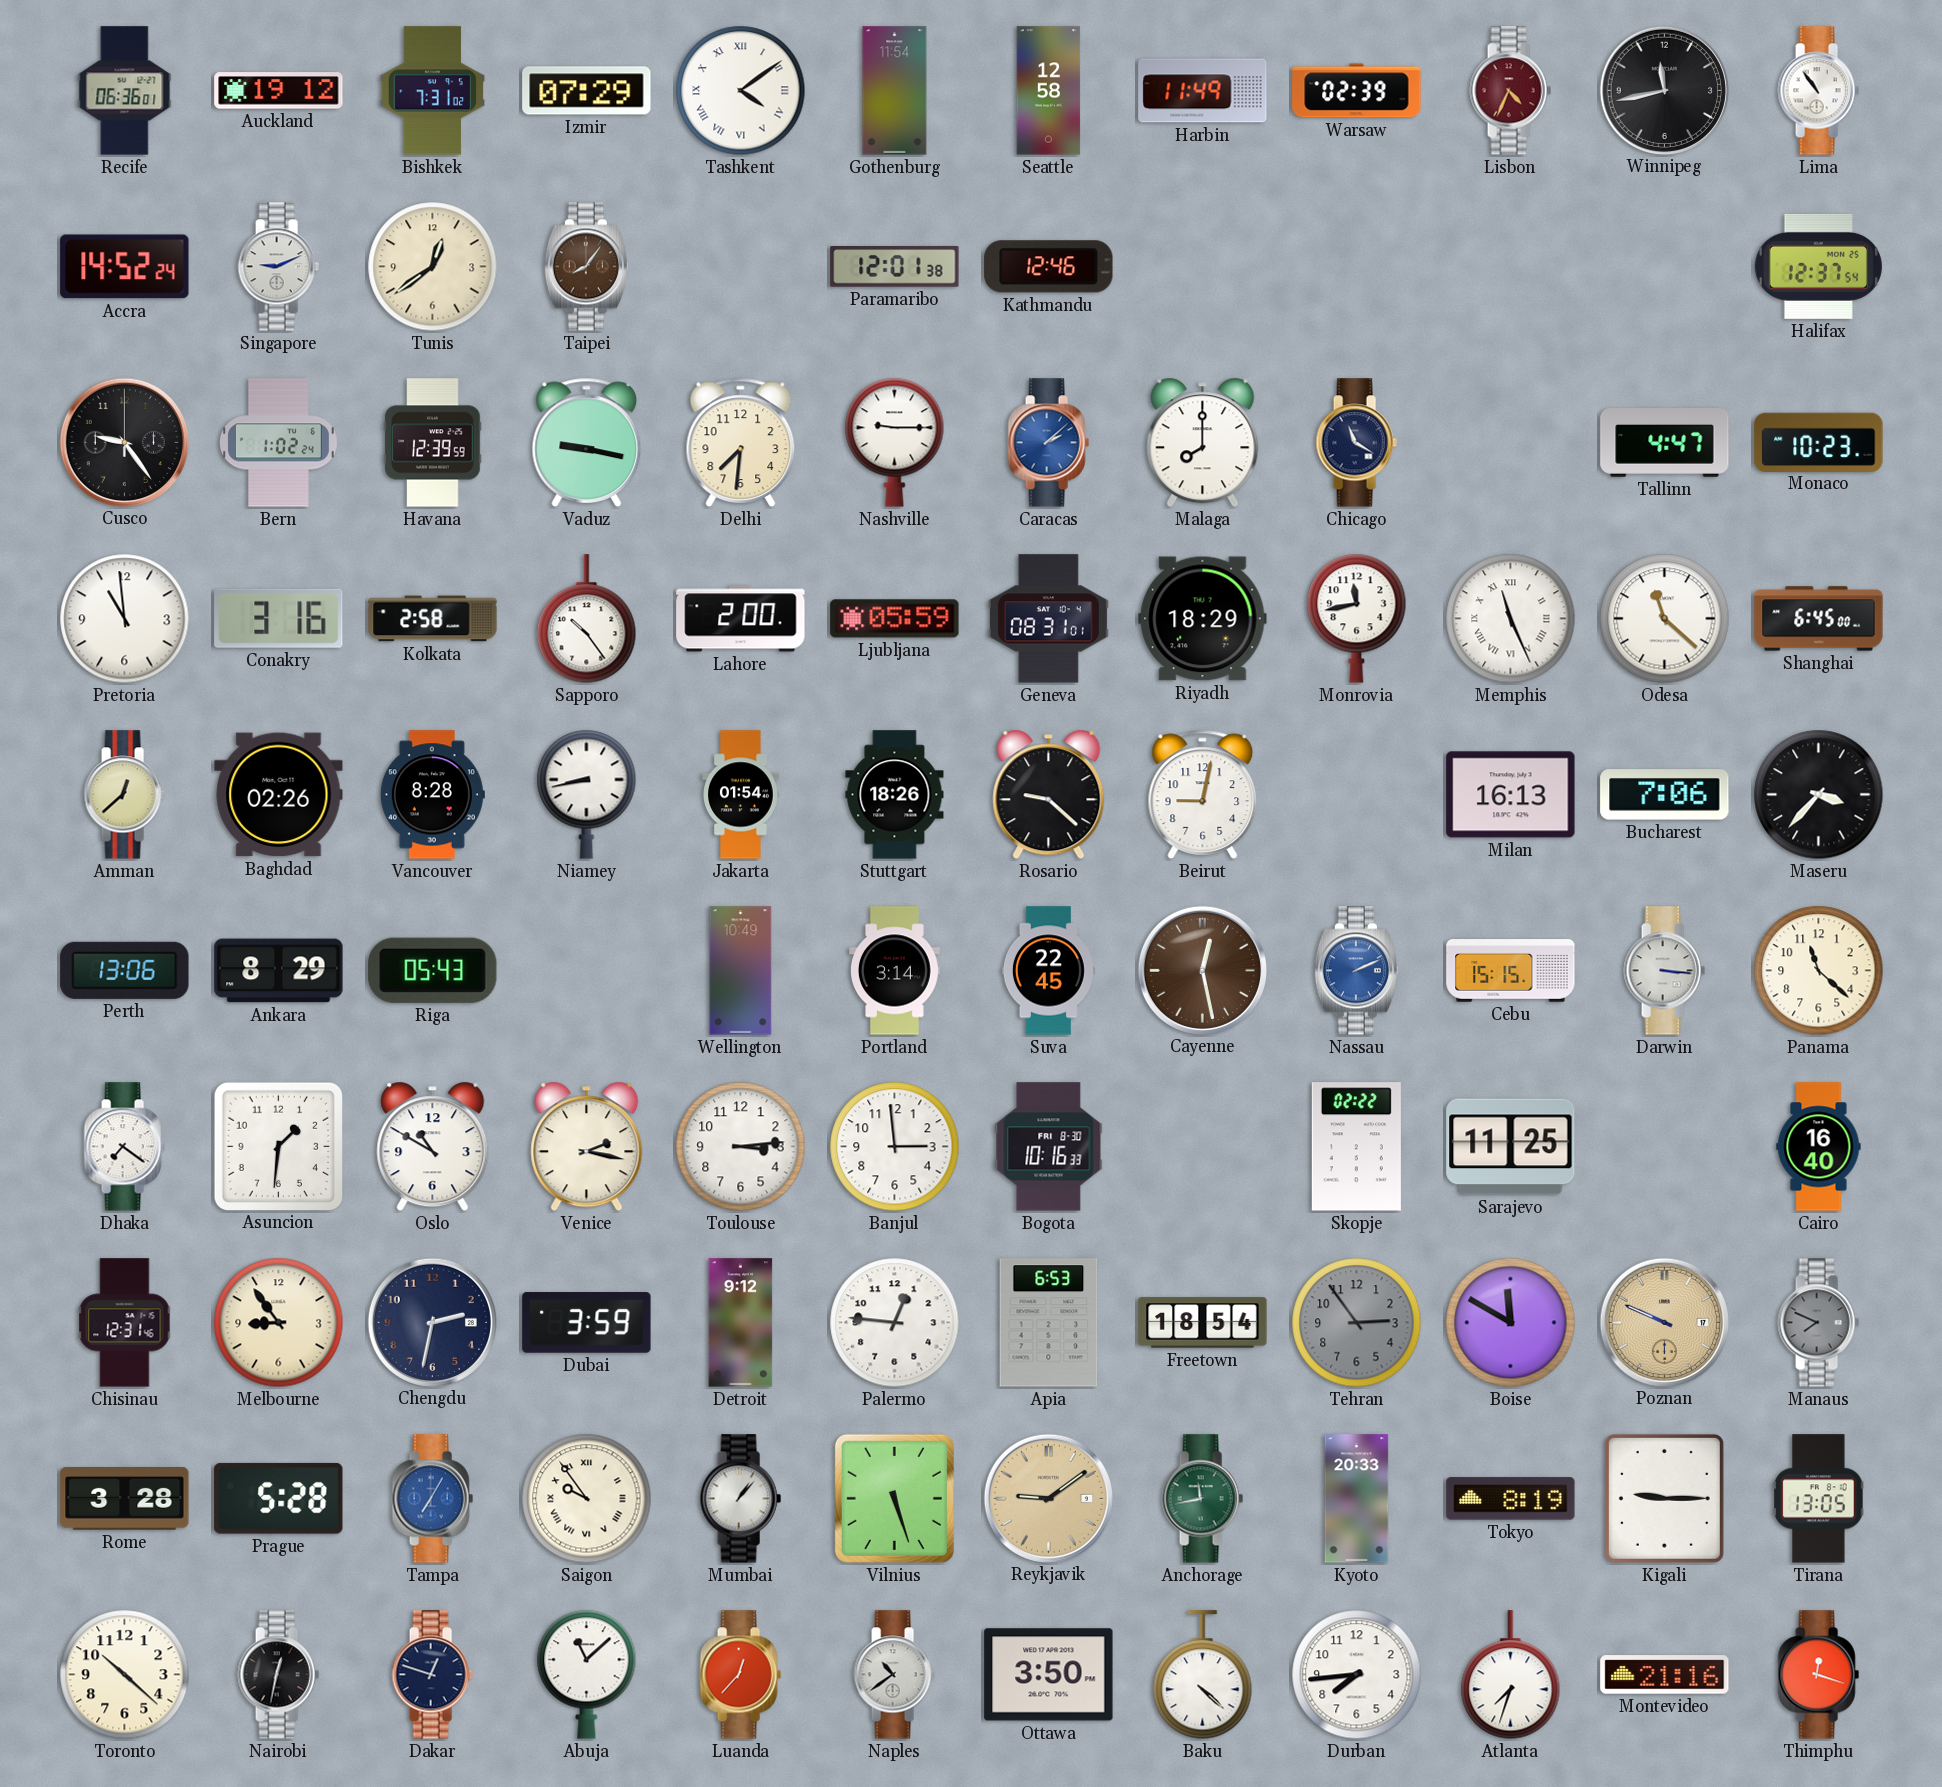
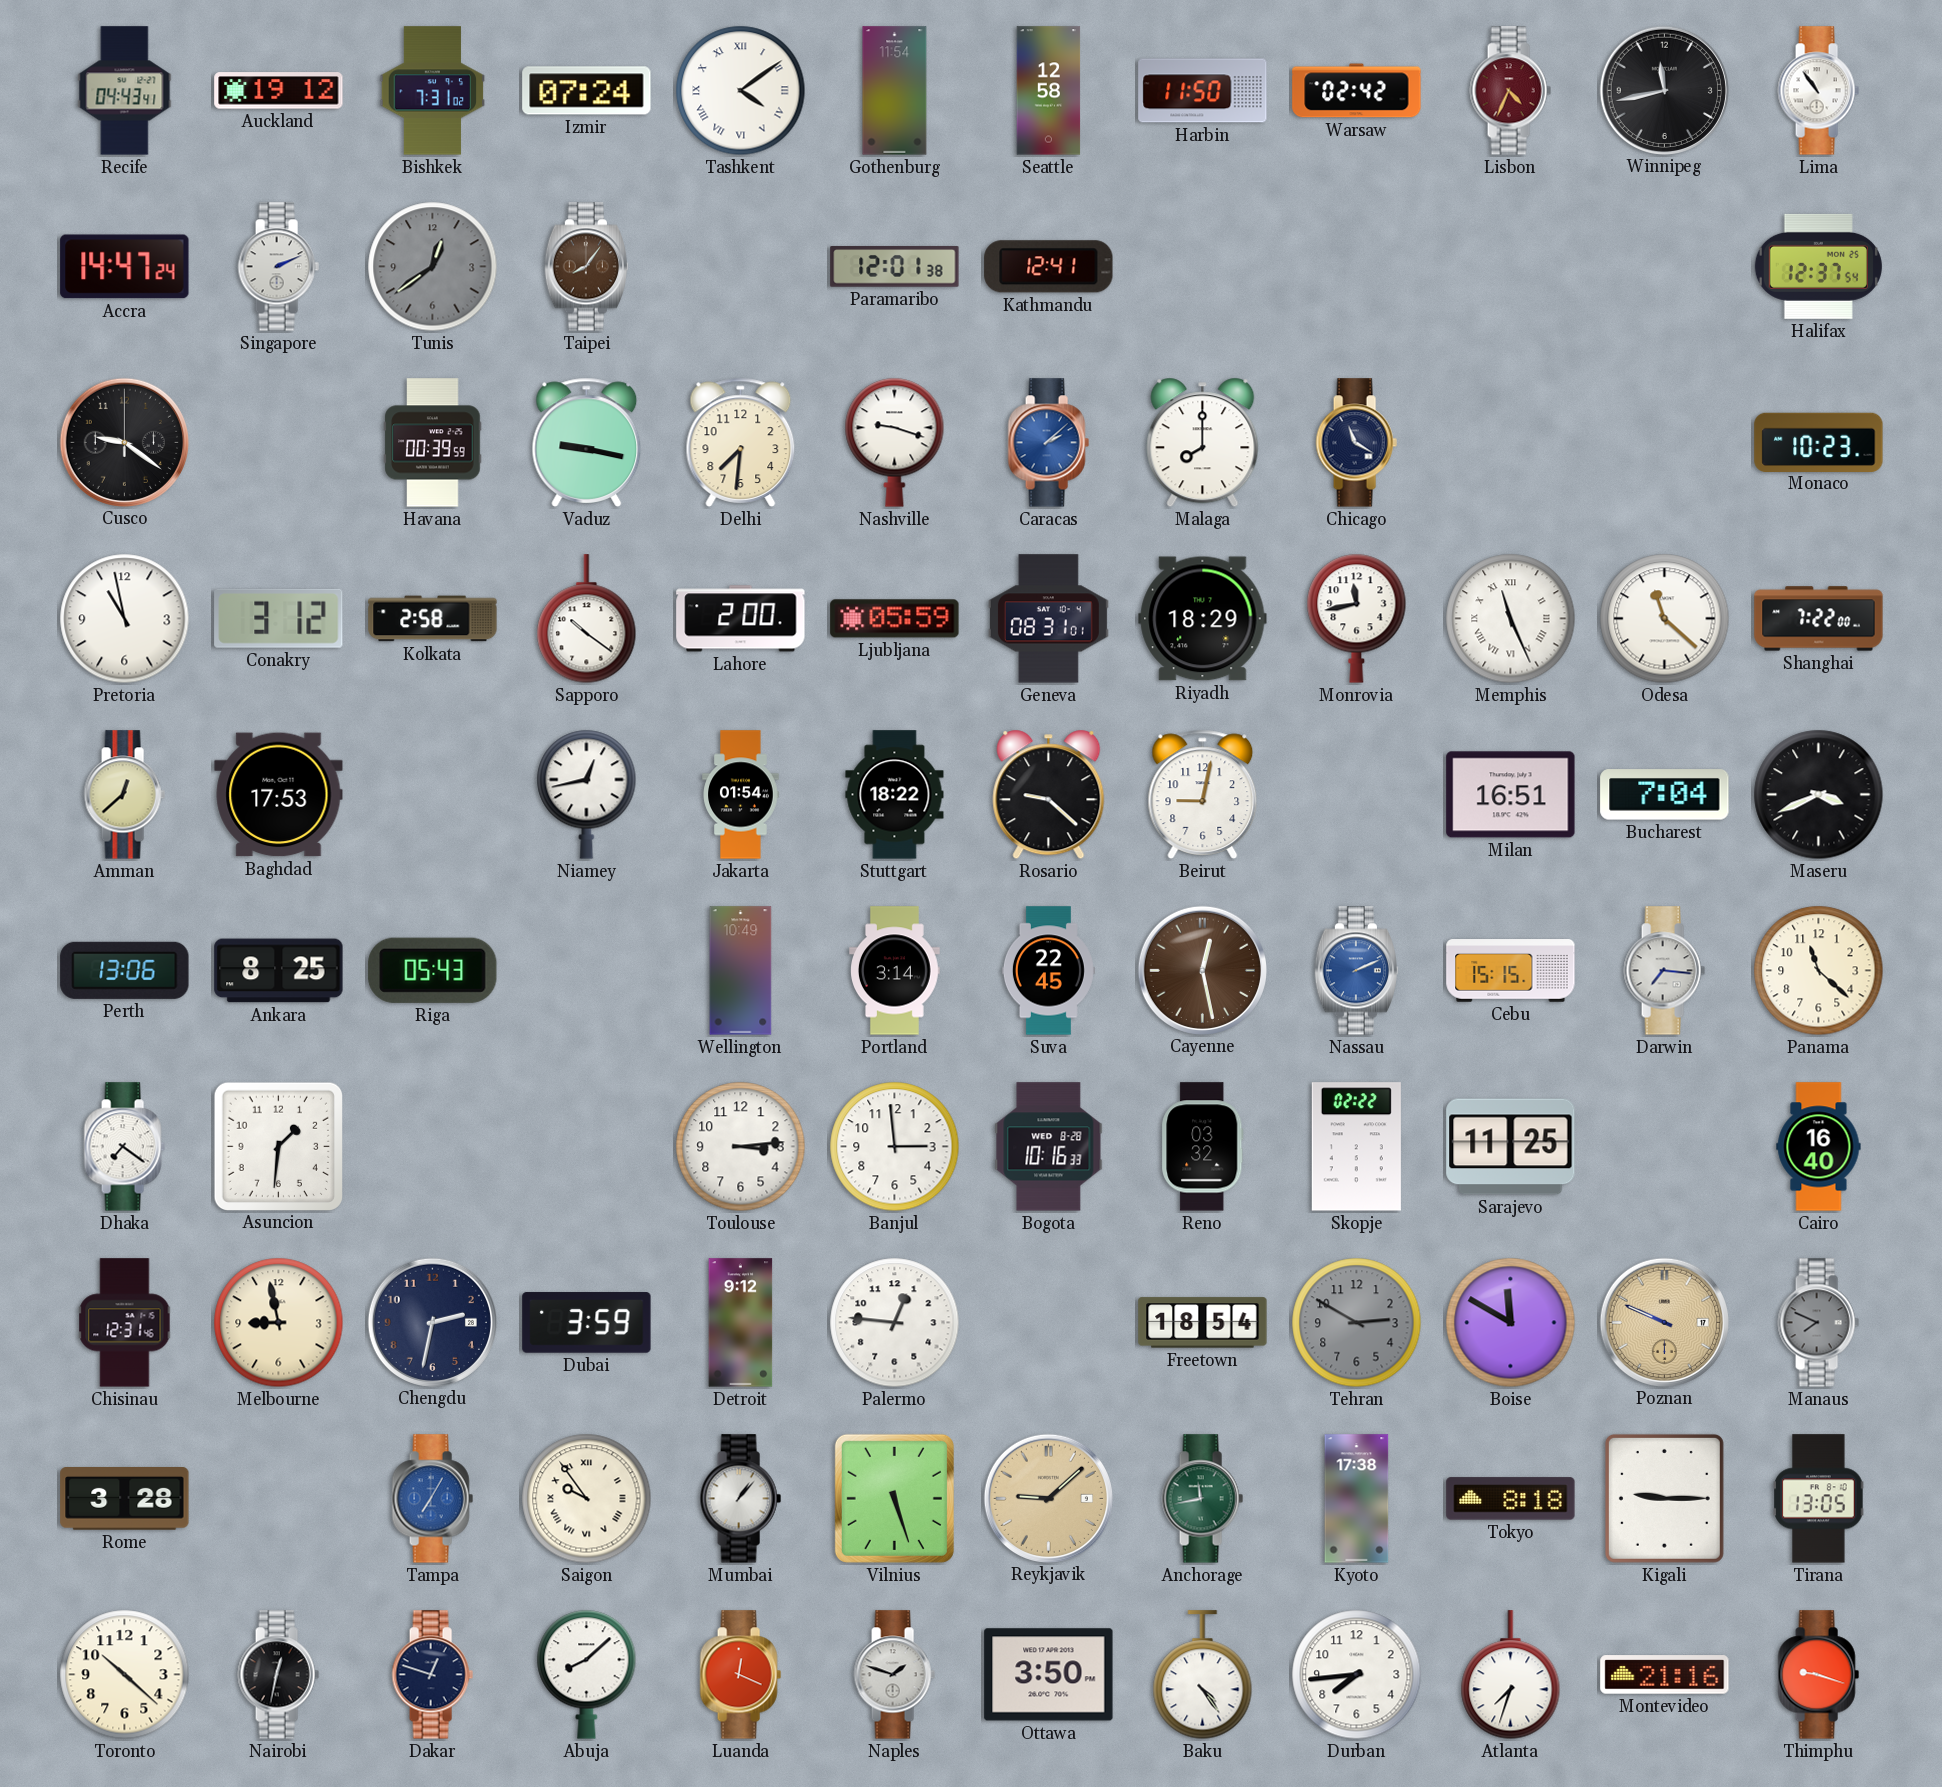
Recife: 06:36 -> 04:43 (125, 91)
Izmir: 07:29 -> 07:24 (587, 91)
Harbin: 11:49 -> 11:50 (1203, 91)
Warsaw: 02:39 -> 02:42 (1357, 91)
Accra: 14:52 -> 14:47 (125, 267)
Singapore: 9:11 -> 2:11 (278, 267)
Tunis dial: cream -> grey (433, 267)
Kathmandu: 12:46 -> 12:41 (1049, 267)
Cusco: 9:24 -> 9:21 (124, 442)
Bern: 1:02 -> none (278, 443)
Havana: 12:39 -> 00:39 (433, 443)
Nashville: 9:15 -> 9:18 (895, 442)
Tallinn: 4:47 -> none (1665, 443)
Pretoria: 10:59 -> 10:58 (125, 619)
Conakry: 3:16 -> 3:12 (279, 618)
Sapporo: 10:24 -> 10:21 (587, 619)
Shanghai: 6:45 -> 7:22 (1819, 619)
Baghdad: 02:26 -> 17:53 (279, 795)
Vancouver: 8:28 -> none (432, 795)
Niamey: 8:43 -> 12:43 (587, 794)
Stuttgart: 18:26 -> 18:22 (895, 795)
Milan: 16:13 -> 16:51 (1511, 795)
Bucharest: 7:06 -> 7:04 (1665, 795)
Maseru: 3:37 -> 3:41 (1819, 795)
Ankara: 8:29 -> 8:25 (279, 971)
Darwin: 3:16 -> 7:16 (1664, 971)
Oslo: 10:50 -> none (433, 1147)
Venice: 2:17 -> none (587, 1147)
Bogota date: FRI 8-30 -> WED 8-28 (1049, 1147)
Reno: none -> 03:32 (1203, 1147)
Melbourne: 8:54 -> 8:58 (279, 1323)
Apia: 6:53 -> none (1049, 1323)
Tehran: 2:54 -> 2:50 (1357, 1323)
Prague: 5:28 -> none (279, 1498)
Reykjavik: 9:09 -> 9:08 (1048, 1498)
Kyoto: 20:33 -> 17:38 (1357, 1499)
Tokyo: 8:19 -> 8:18 (1511, 1499)
Abuja: 11:08 -> 8:08 (587, 1674)
Luanda: 12:37 -> 12:19 (740, 1675)
Naples: 10:39 -> 1:48 (894, 1675)
Baku: 4:22 -> 4:24 (1203, 1675)
Thimphu: 12:18 -> 9:18 (1818, 1675)
